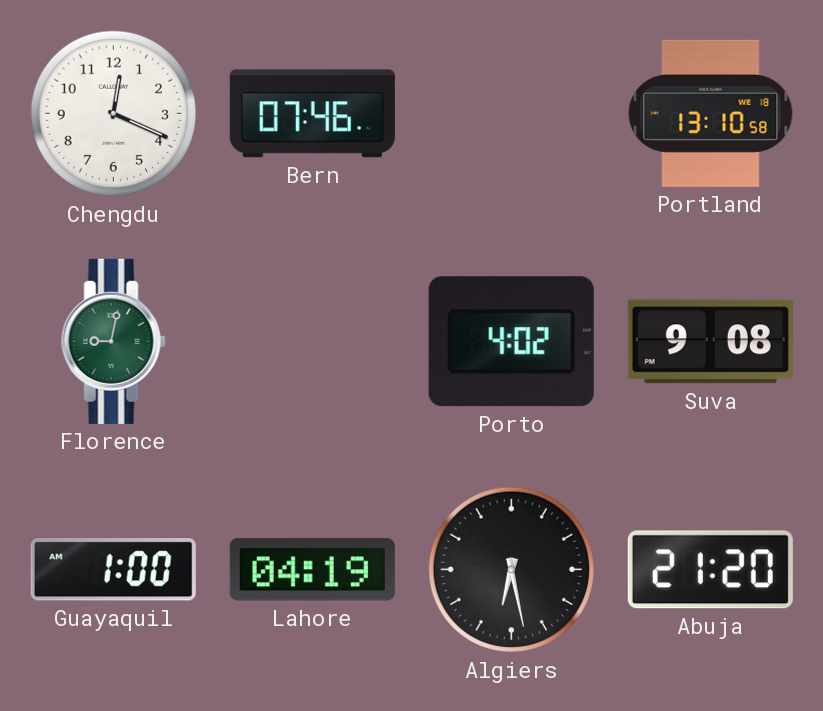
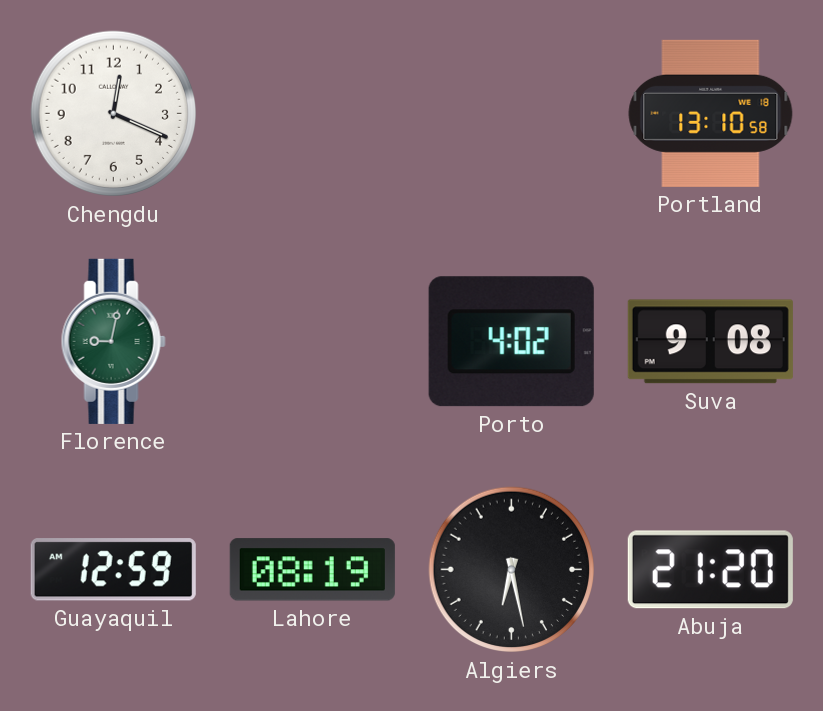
Bern: 07:46 -> none (312, 114)
Guayaquil: 1:00 -> 12:59 (113, 570)
Lahore: 04:19 -> 08:19 (312, 570)
